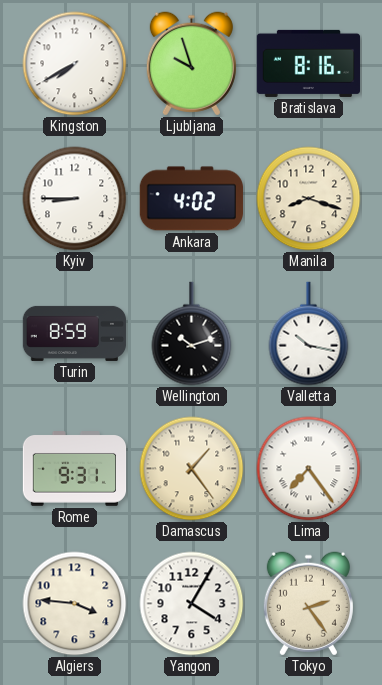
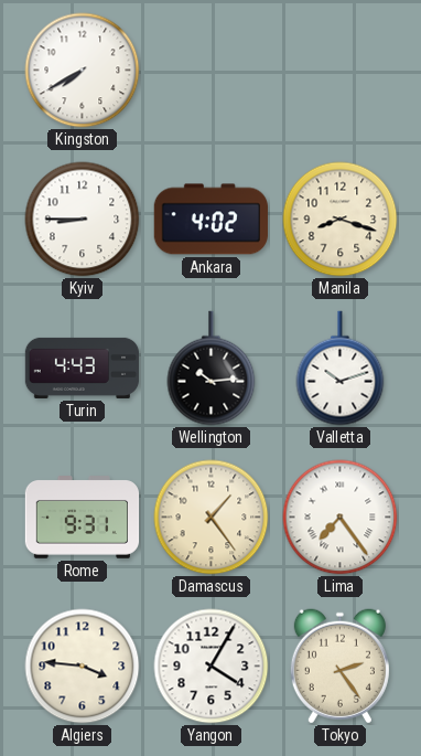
Ljubljana: 9:57 -> none (191, 64)
Bratislava: 8:16 -> none (309, 63)
Turin: 8:59 -> 4:43 (83, 368)
Wellington: 10:12 -> 10:14 (212, 369)
Valletta: 10:17 -> 10:12 (341, 369)
